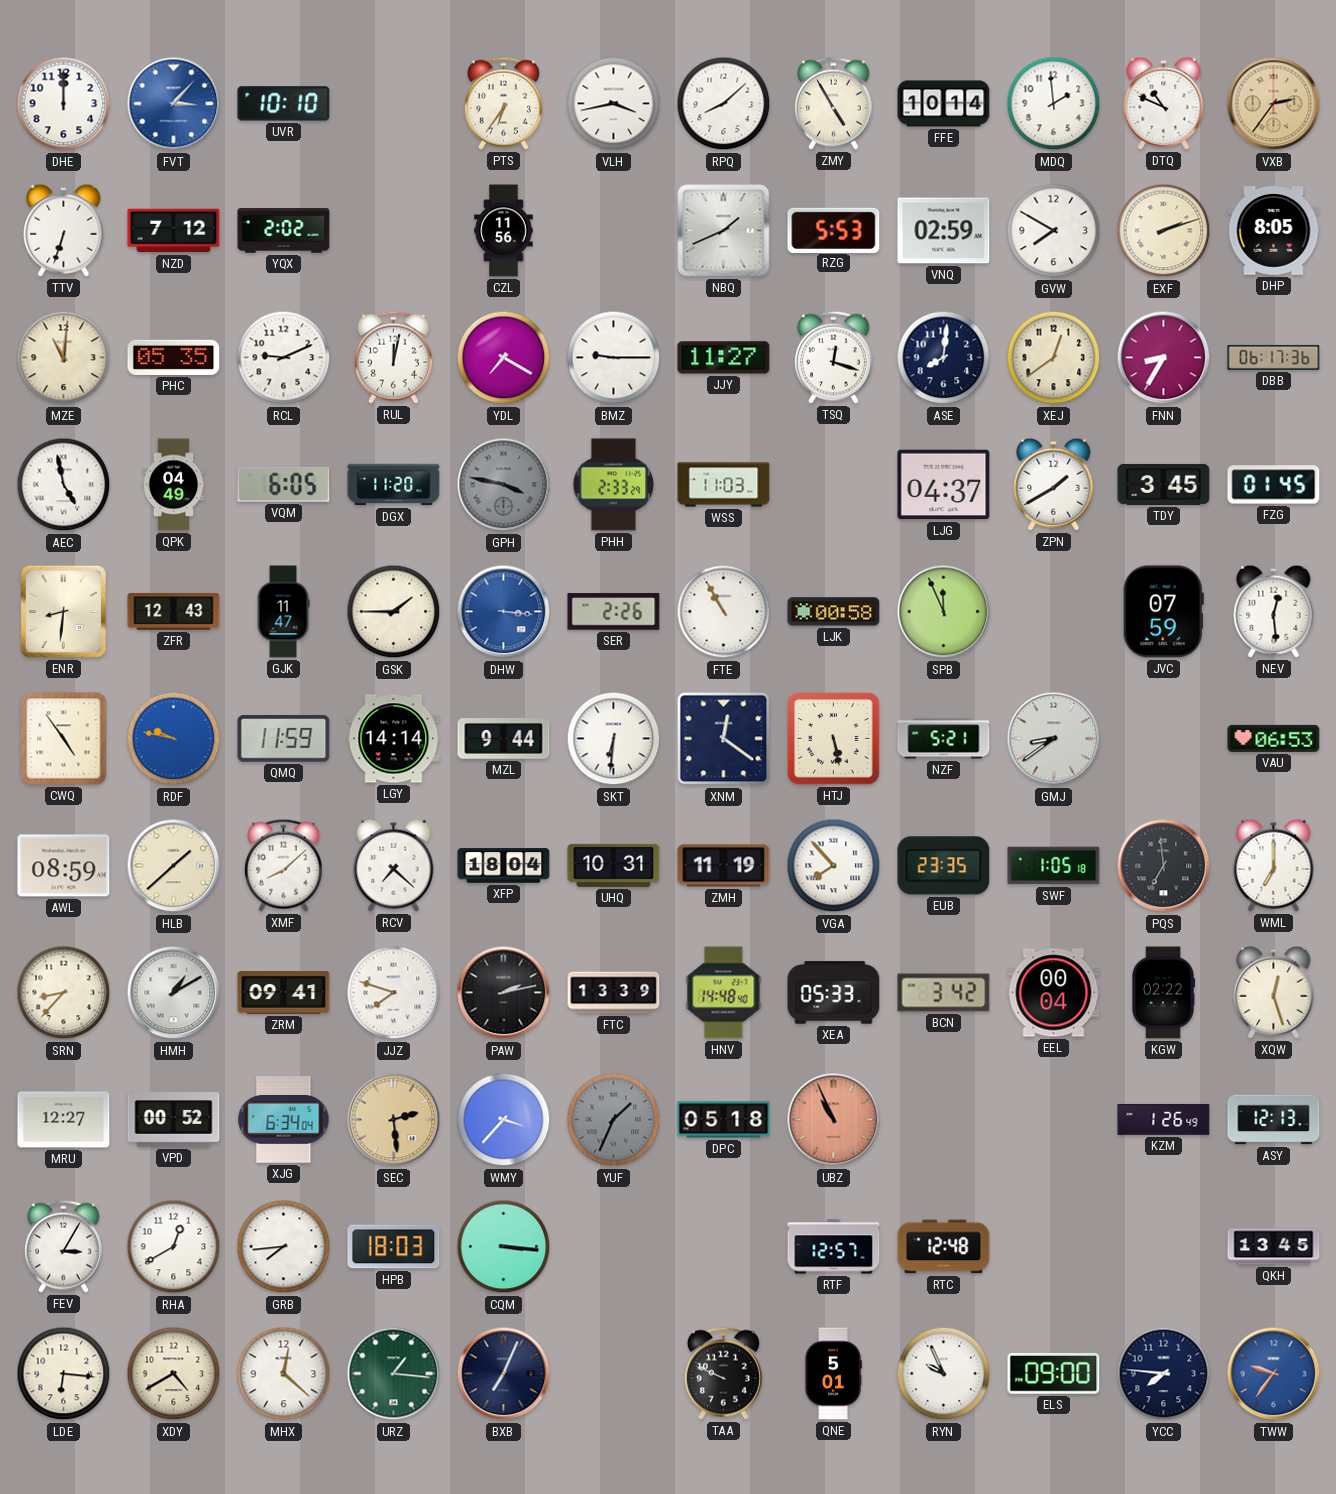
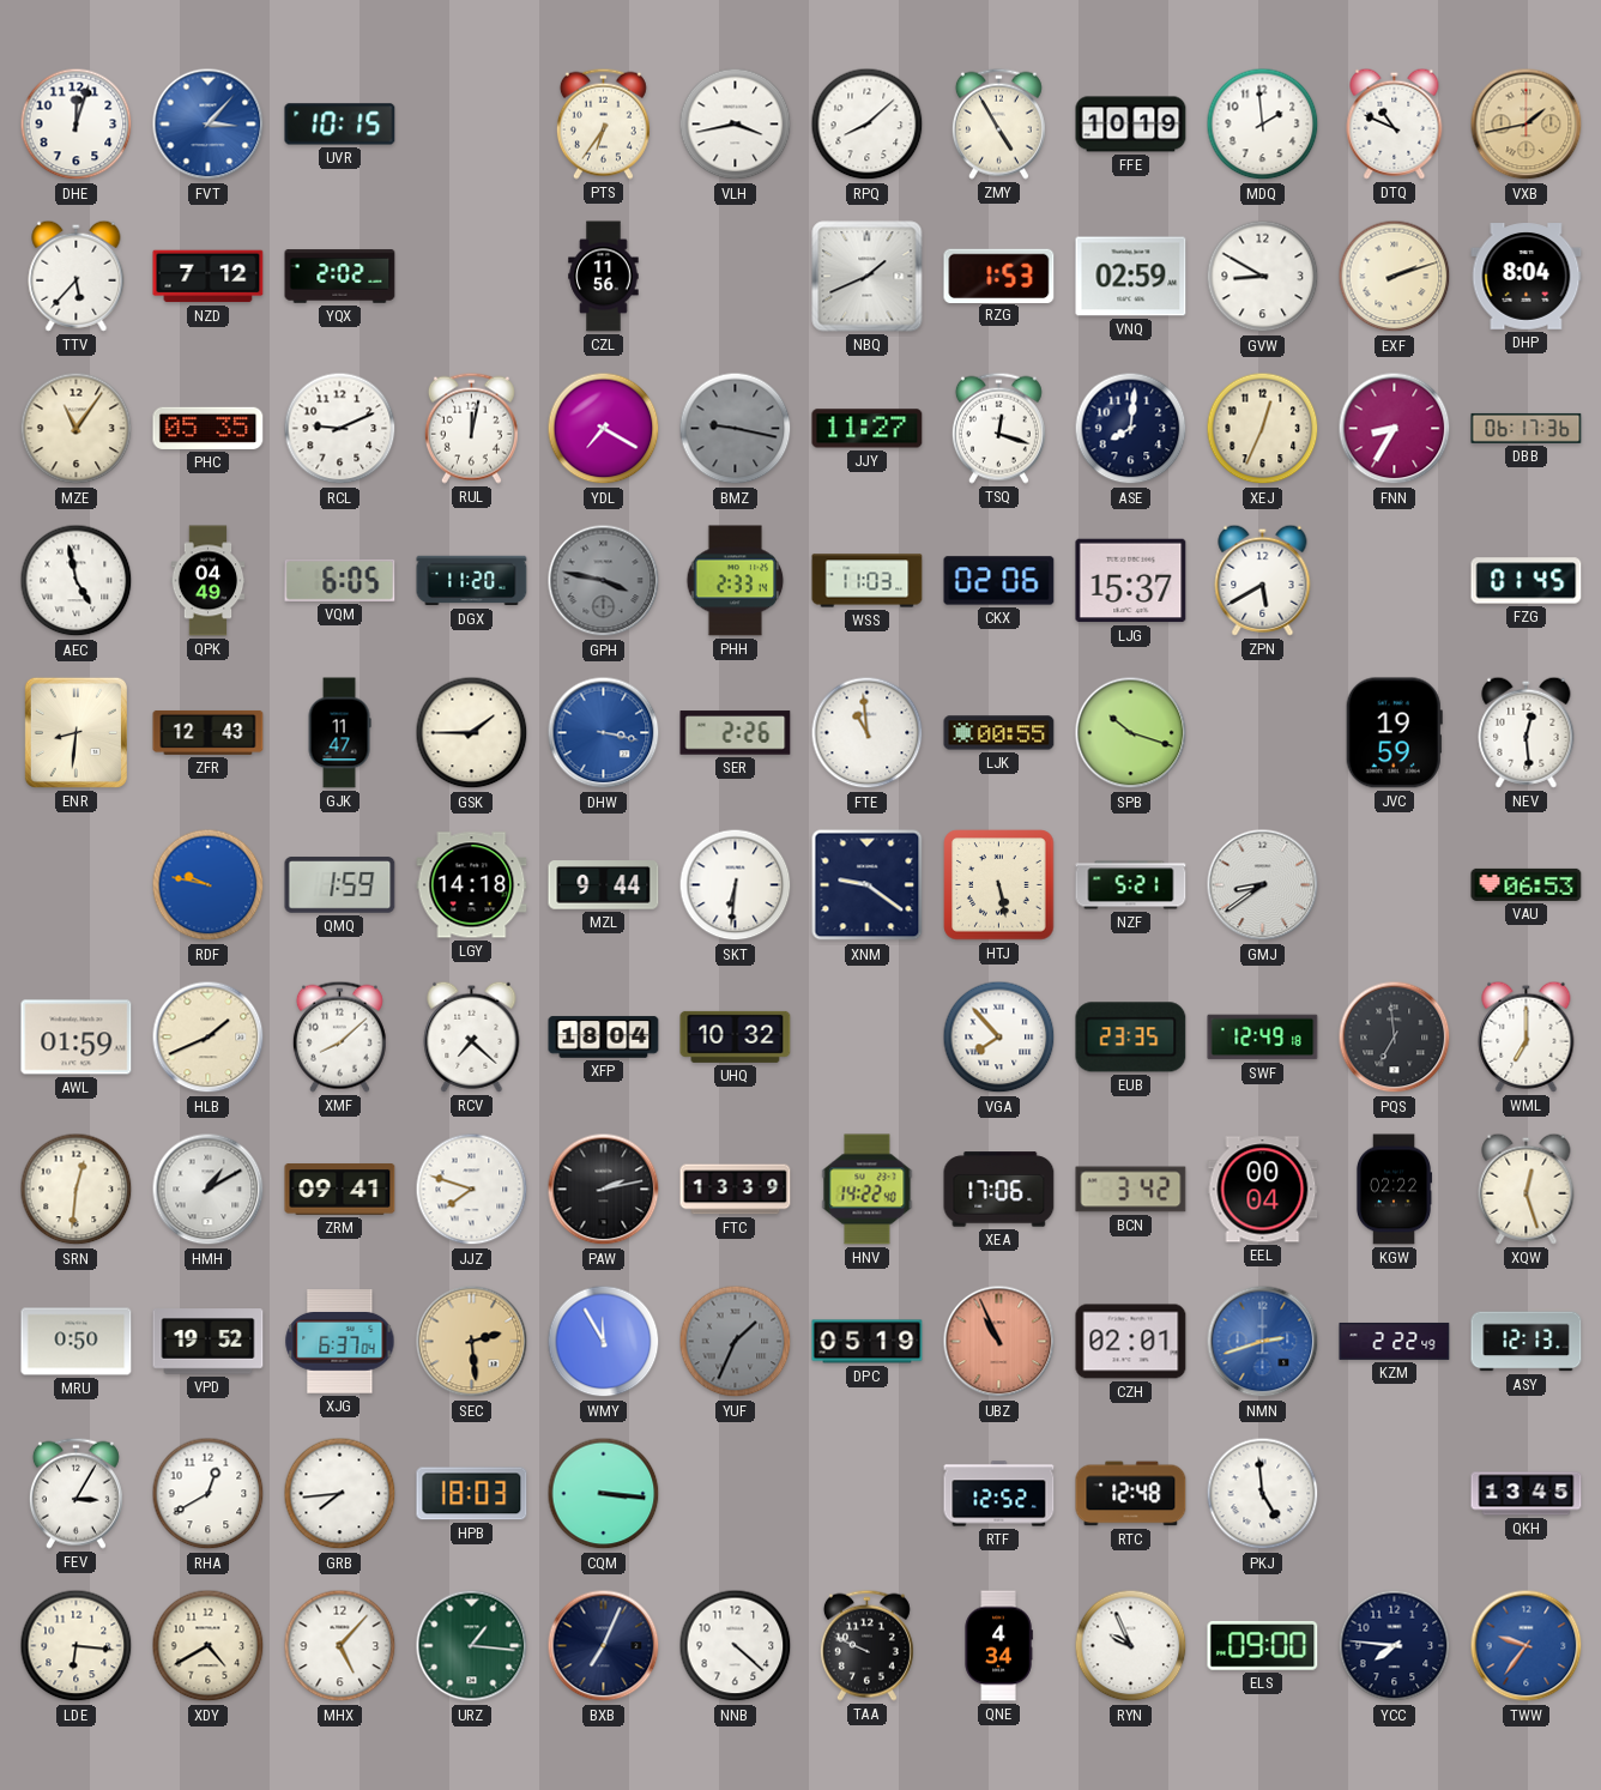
DHE: 12:00 -> 12:03 (77, 125)
UVR: 10:10 -> 10:15 (340, 125)
FFE: 10:14 -> 10:19 (1131, 125)
VXB: 2:36 -> 1:43 (1527, 125)
TTV: 6:33 -> 5:37 (77, 276)
RZG: 5:53 -> 1:53 (999, 276)
GVW: 7:50 -> 8:50 (1263, 277)
DHP: 8:05 -> 8:04 (1527, 277)
MZE: 11:01 -> 11:06 (77, 429)
BMZ: 9:15 -> 9:17 (736, 429)
BMZ dial: white -> grey (736, 429)
XEJ: 12:39 -> 12:34 (1263, 429)
PHH: 2:33:29 -> 2:33:14 (736, 581)
CKX: none -> 02:06 (999, 581)
LJG: 04:37 -> 15:37 (1131, 581)
ZPN: 1:40 -> 5:40 (1263, 580)
TDY: 3:45 -> none (1164, 484)
DHW: 3:16 -> 3:17 (604, 733)
FTE: 10:55 -> 10:59 (868, 733)
LJK: 00:58 -> 00:55 (999, 733)
SPB: 11:56 -> 10:18 (1131, 733)
JVC: 07:59 -> 19:59 (1394, 733)
CWQ: 4:54 -> none (64, 739)
QMQ: 11:59 -> 1:59 (340, 885)
LGY: 14:14 -> 14:18 (472, 885)
XNM: 12:21 -> 9:21 (868, 885)
AWL: 08:59 -> 01:59 (77, 1038)
HLB: 1:38 -> 1:41 (209, 1038)
UHQ: 10:31 -> 10:32 (736, 1036)
ZMH: 11:19 -> none (724, 866)
SWF: 1:05 -> 12:49 (1263, 1038)
SRN: 8:37 -> 12:31 (77, 1190)
HNV: 14:48 -> 14:22 (868, 1190)
XEA: 05:33 -> 17:06 (999, 1190)
MRU: 12:27 -> 0:50 (77, 1342)
VPD: 00:52 -> 19:52 (209, 1342)
XJG: 6:34 -> 6:37 (340, 1342)
WMY: 3:37 -> 11:55 (604, 1342)
DPC: 05:18 -> 05:19 (868, 1342)
CZH: none -> 02:01 (1131, 1342)
NMN: none -> 2:42 (1263, 1342)
KZM: 1:26 -> 2:22 (1395, 1341)
RTF: 12:57 -> 12:52 (999, 1494)
PKJ: none -> 4:59 (1263, 1494)
MHX: 12:22 -> 5:07 (340, 1646)
NNB: none -> 4:22 (736, 1646)
QNE: 5:01 -> 4:34 (998, 1646)
